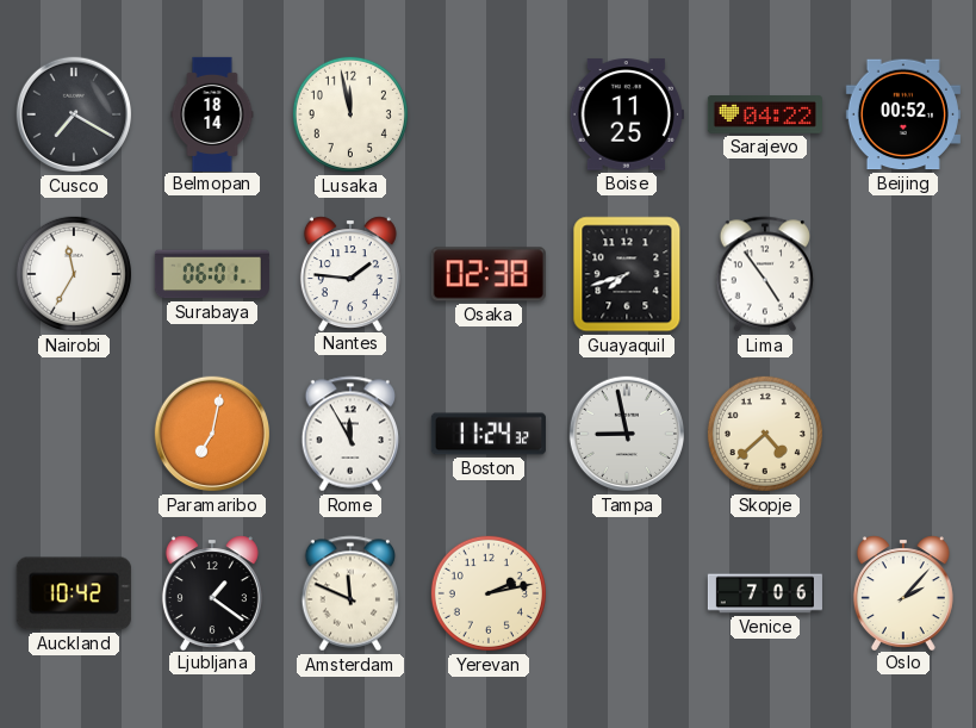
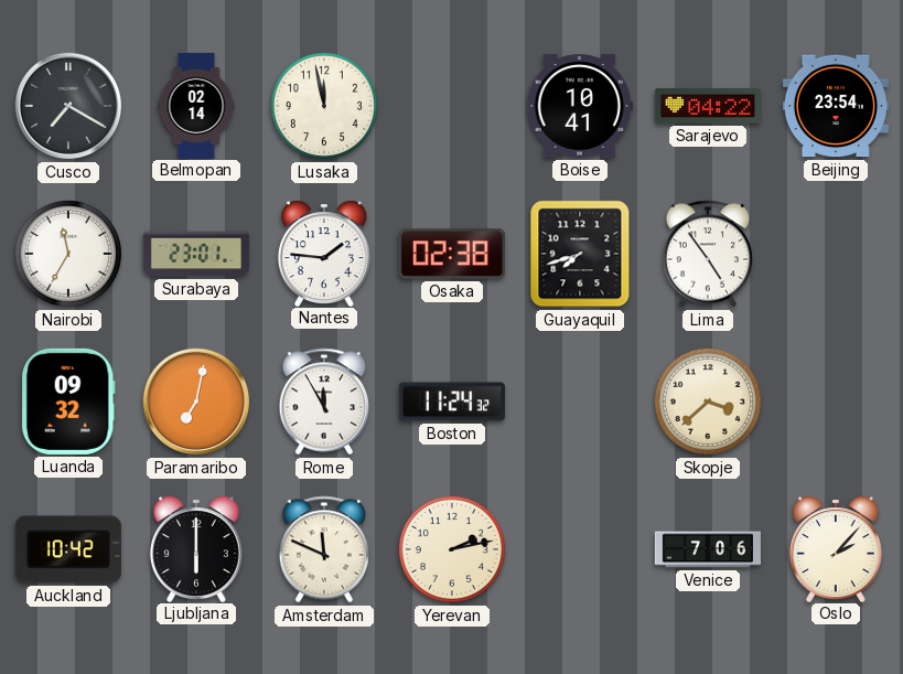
Belmopan: 18:14 -> 02:14 (196, 105)
Boise: 11:25 -> 10:41 (580, 106)
Beijing: 00:52 -> 23:54 (836, 106)
Surabaya: 06:01 -> 23:01 (196, 254)
Luanda: none -> 09:32 (68, 402)
Tampa: 8:58 -> none (627, 434)
Skopje: 4:38 -> 3:38 (708, 402)
Ljubljana: 1:21 -> 6:00 (196, 548)
